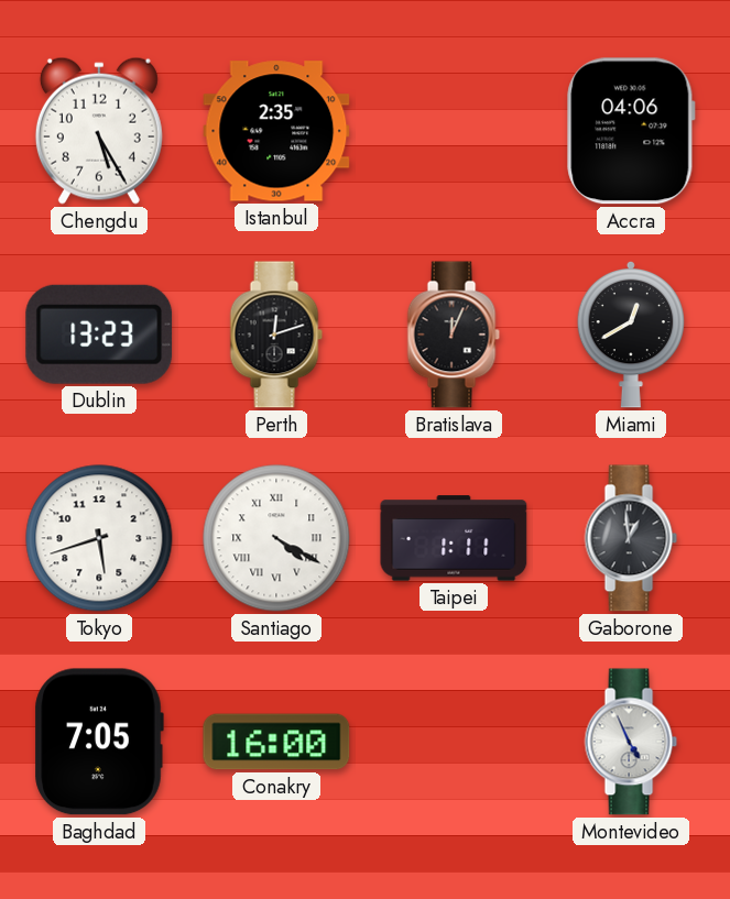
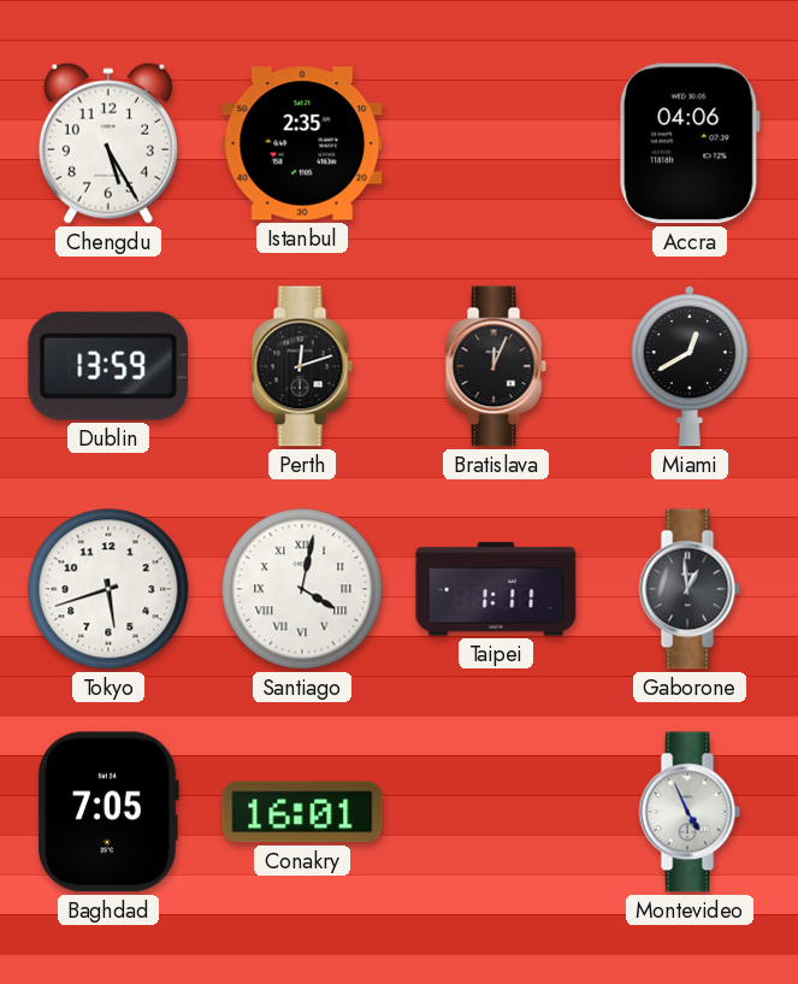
Dublin: 13:23 -> 13:59 (108, 366)
Santiago: 4:20 -> 4:02 (302, 589)
Conakry: 16:00 -> 16:01 (302, 812)
